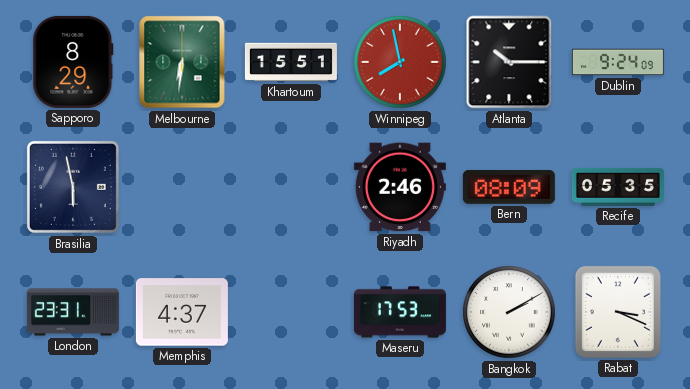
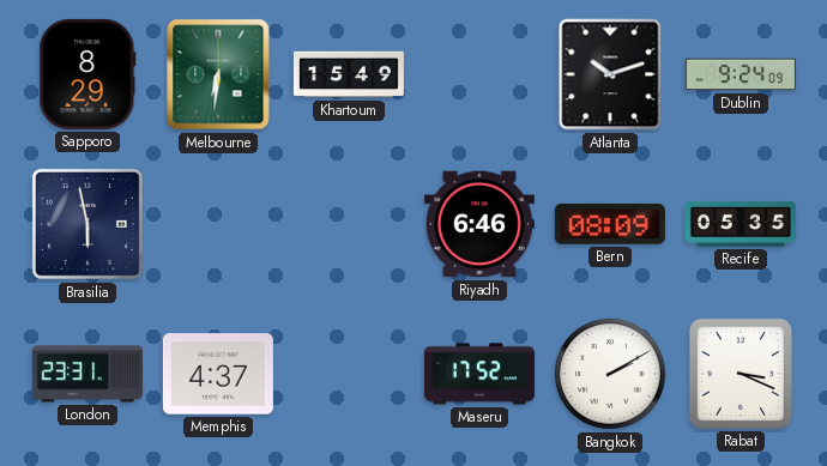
Khartoum: 15:51 -> 15:49 (349, 74)
Winnipeg: 7:58 -> none (400, 62)
Atlanta: 10:15 -> 10:12 (610, 74)
Riyadh: 2:46 -> 6:46 (479, 224)
Maseru: 17:53 -> 17:52 (479, 374)
